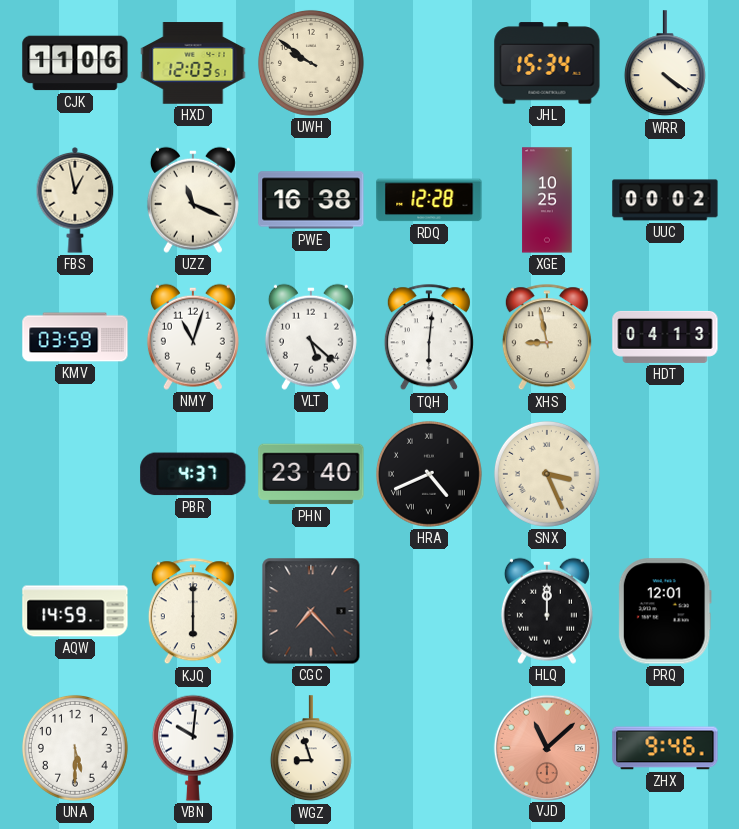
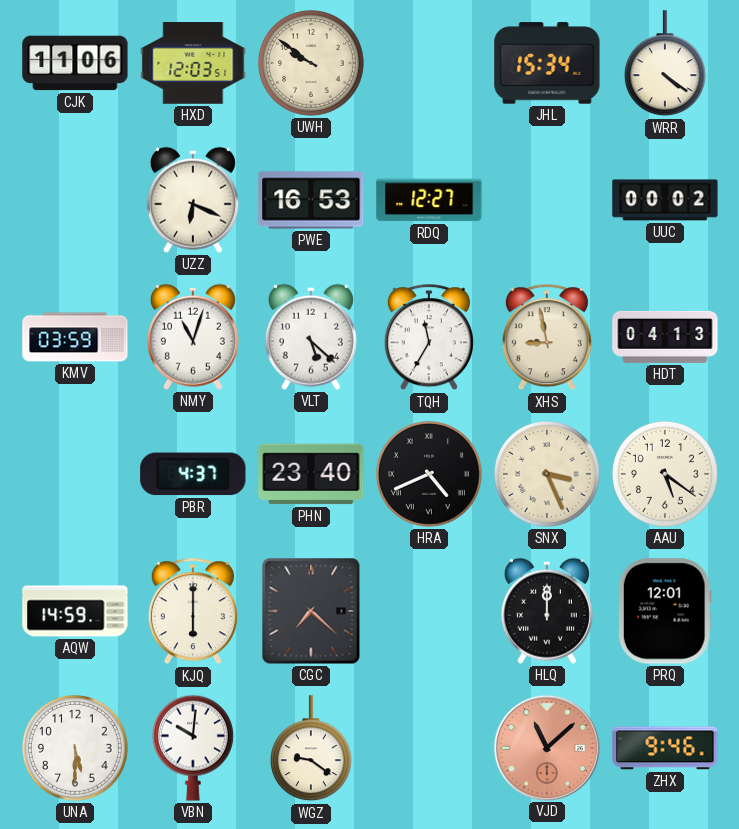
FBS: 12:58 -> none (75, 201)
UZZ: 11:19 -> 6:19 (193, 200)
PWE: 16:38 -> 16:53 (311, 200)
RDQ: 12:28 -> 12:27 (429, 200)
XGE: 10:25 -> none (547, 200)
TQH: 6:01 -> 11:35 (429, 338)
AAU: none -> 5:21 (665, 474)
CGC: 7:23 -> 7:22 (311, 611)
WGZ: 8:57 -> 9:21 (311, 749)
